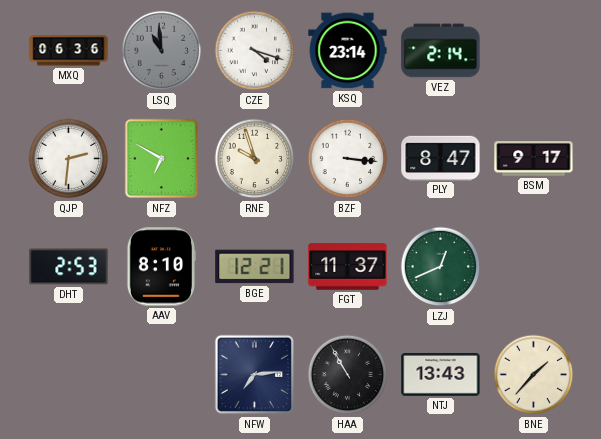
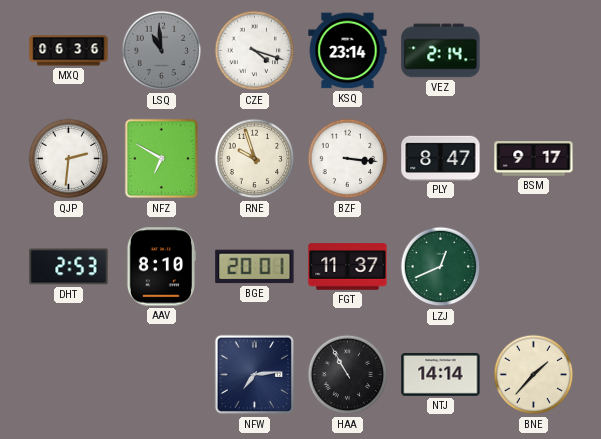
BGE: 12:21 -> 20:01 (255, 267)
NTJ: 13:43 -> 14:14 (441, 375)
